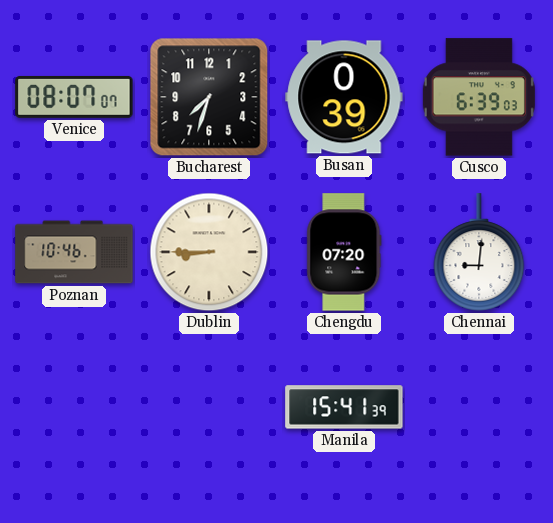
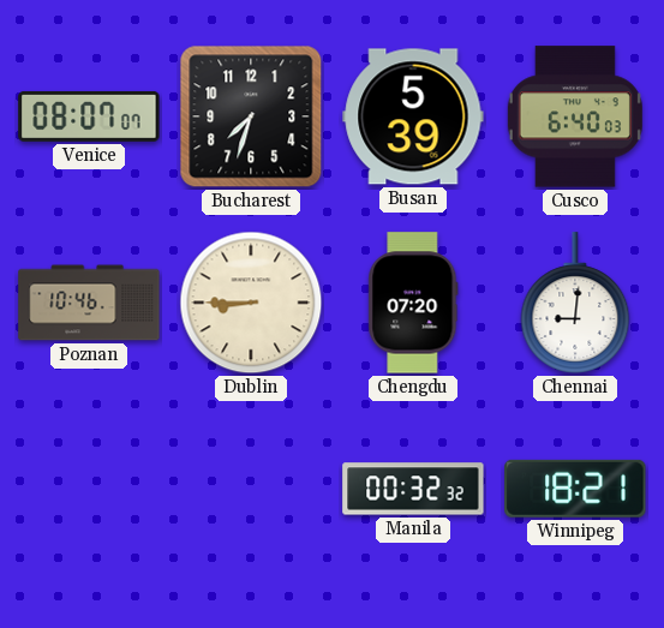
Busan: 0:39 -> 5:39 (413, 116)
Cusco: 6:39 -> 6:40 (575, 116)
Manila: 15:41 -> 00:32 (413, 489)
Winnipeg: none -> 18:21 (575, 489)
